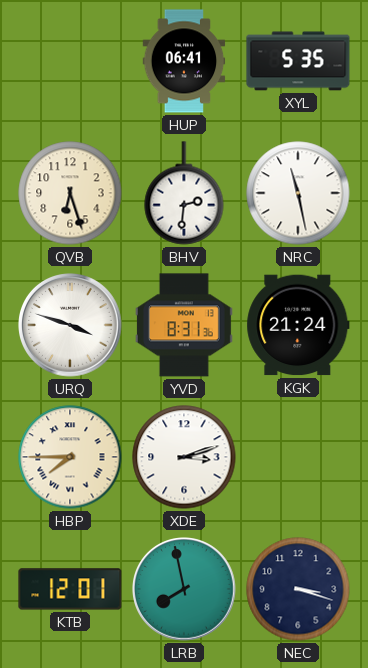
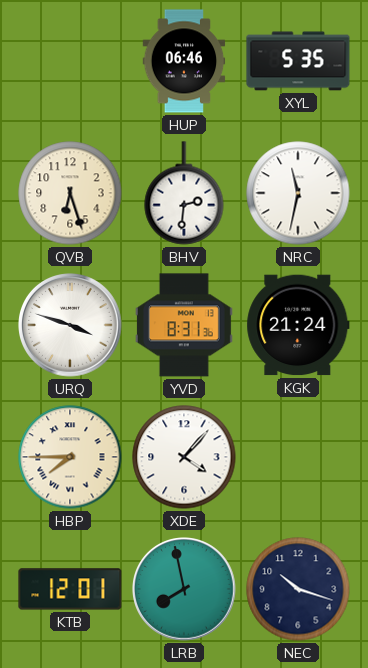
HUP: 06:41 -> 06:46 (184, 61)
NRC: 11:28 -> 11:32 (298, 193)
XDE: 3:12 -> 4:07 (184, 457)
NEC: 3:18 -> 10:18 (298, 589)
